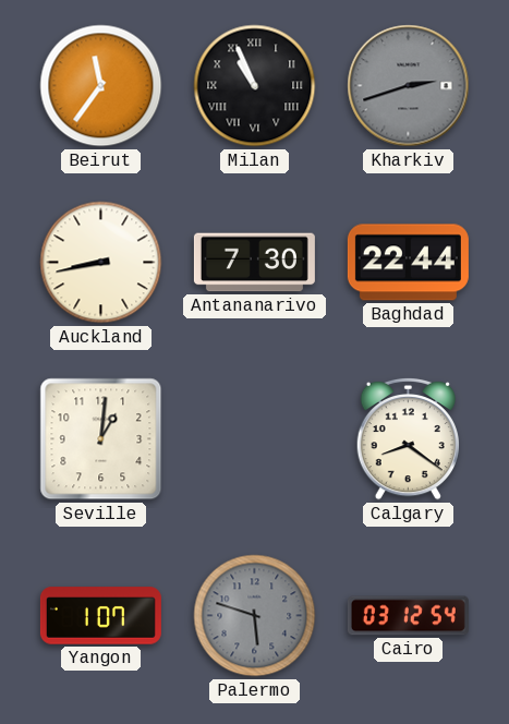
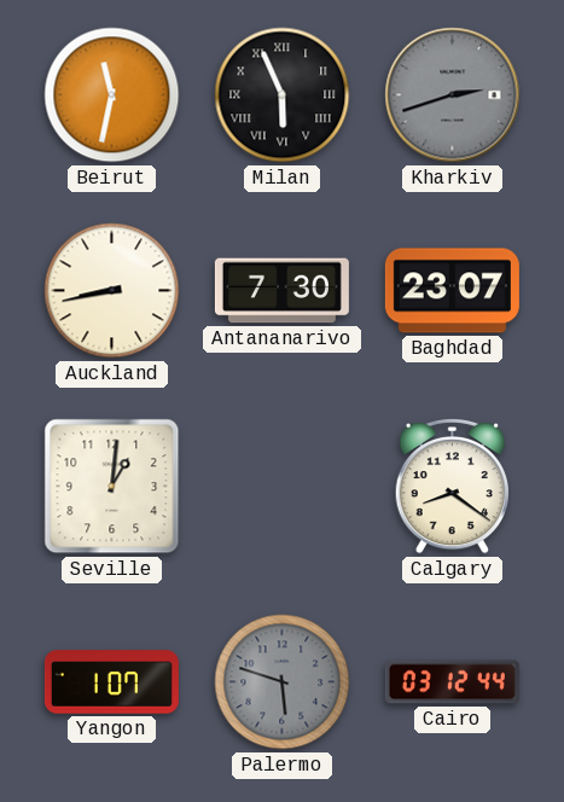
Beirut: 11:36 -> 11:32 (112, 95)
Milan: 10:56 -> 5:56 (283, 95)
Baghdad: 22:44 -> 23:07 (452, 291)
Cairo: 03:12:54 -> 03:12:44 (452, 682)
